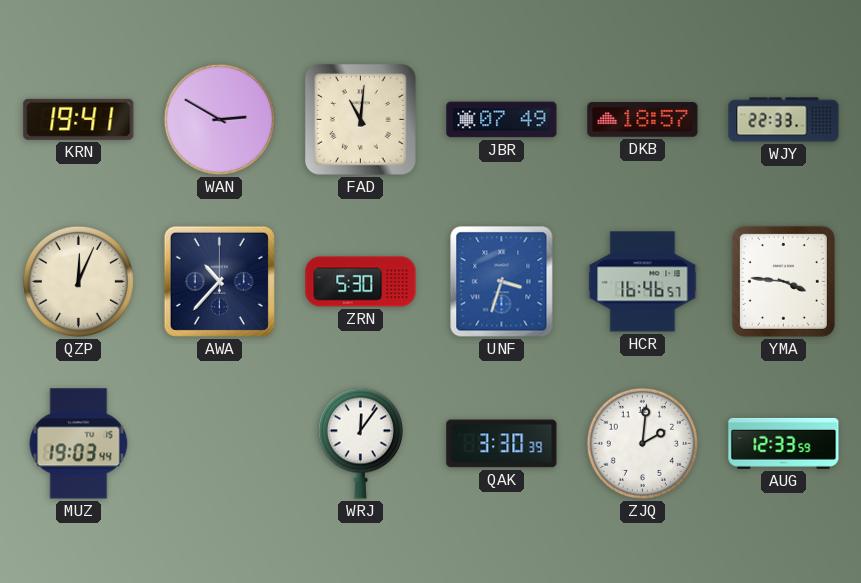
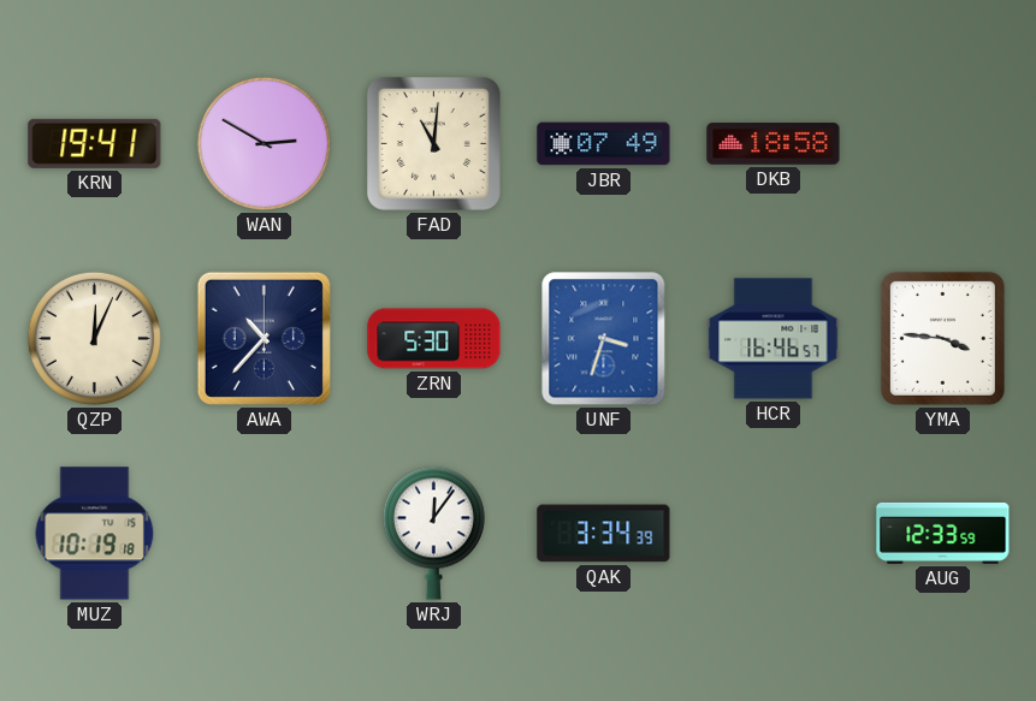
DKB: 18:57 -> 18:58 (774, 144)
WJY: 22:33 -> none (784, 120)
MUZ: 19:03 -> 10:19 (95, 534)
QAK: 3:30 -> 3:34 (604, 534)
ZJQ: 2:01 -> none (642, 443)
